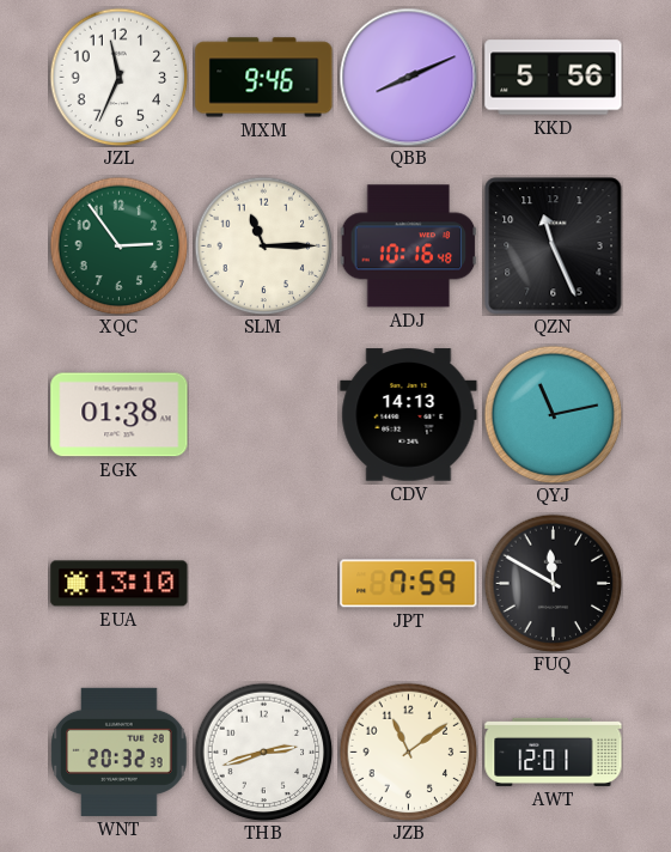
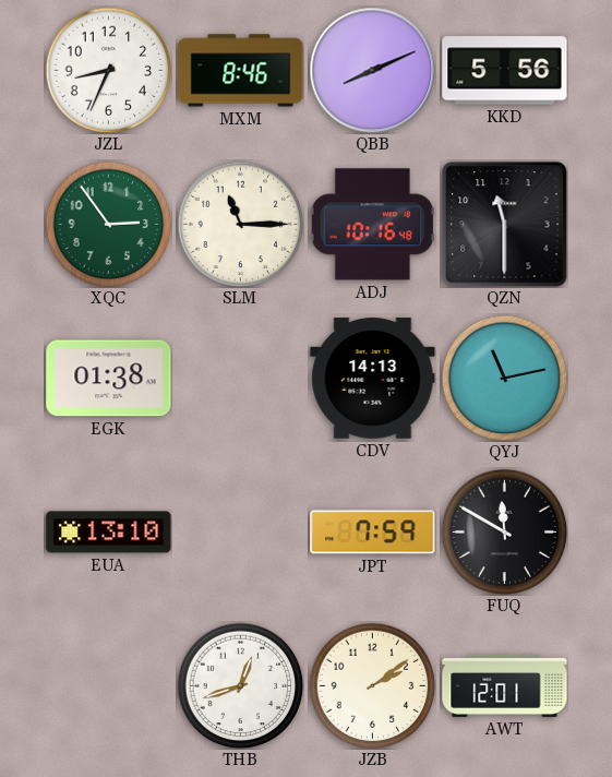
JZL: 11:34 -> 8:34 (108, 70)
MXM: 9:46 -> 8:46 (241, 71)
QZN: 11:26 -> 11:30 (505, 225)
WNT: 20:32 -> none (120, 751)
THB: 2:42 -> 12:42 (240, 685)
JZB: 11:09 -> 2:09 (372, 685)
